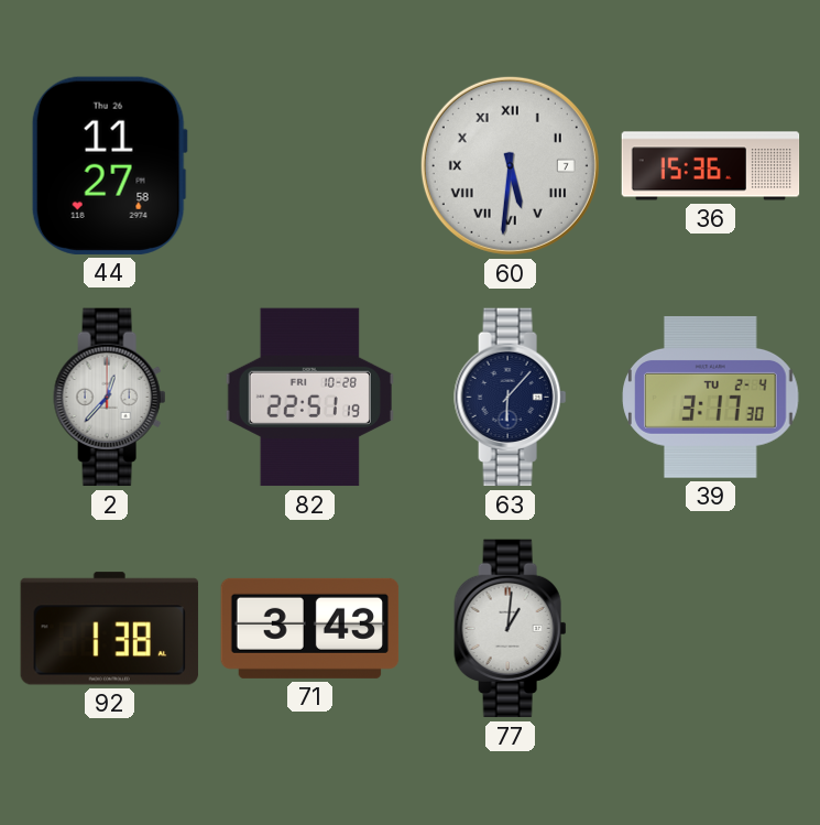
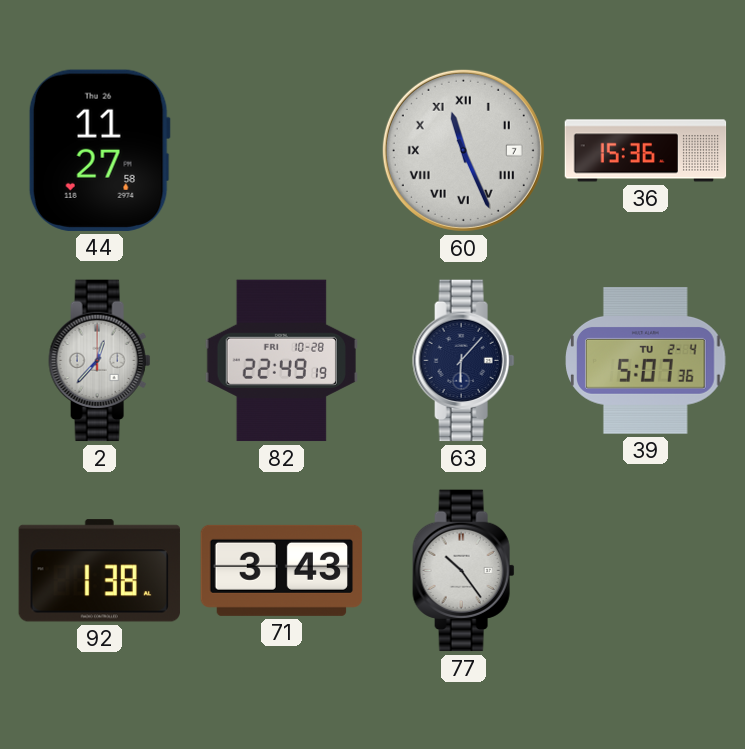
60: 5:31 -> 11:26 (463, 150)
82: 22:51 -> 22:49 (281, 361)
39: 3:17 -> 5:07 (646, 361)
77: 1:01 -> 10:24 (464, 571)
